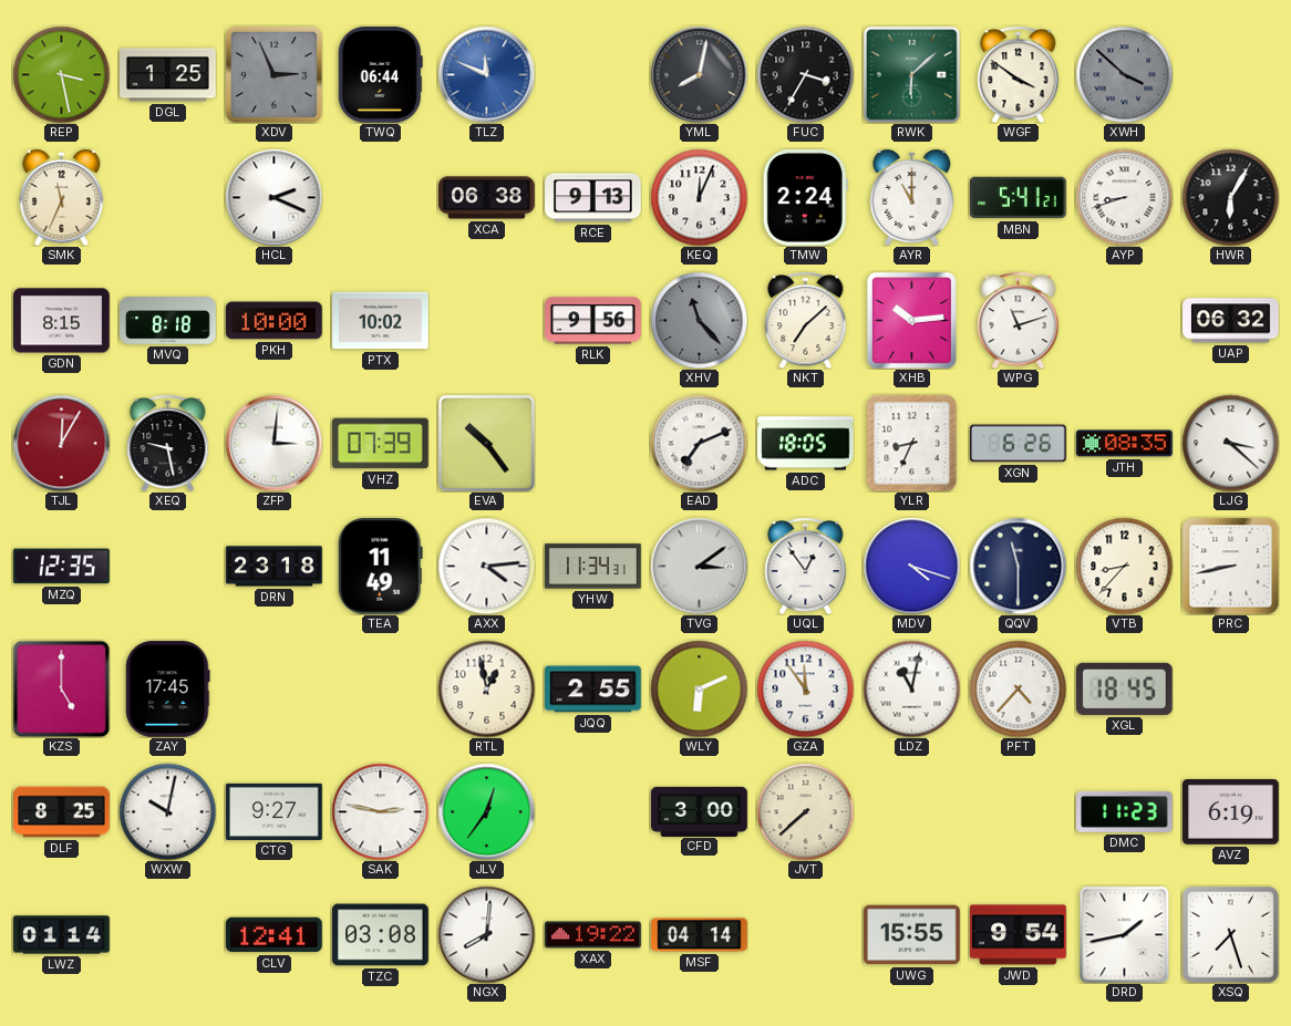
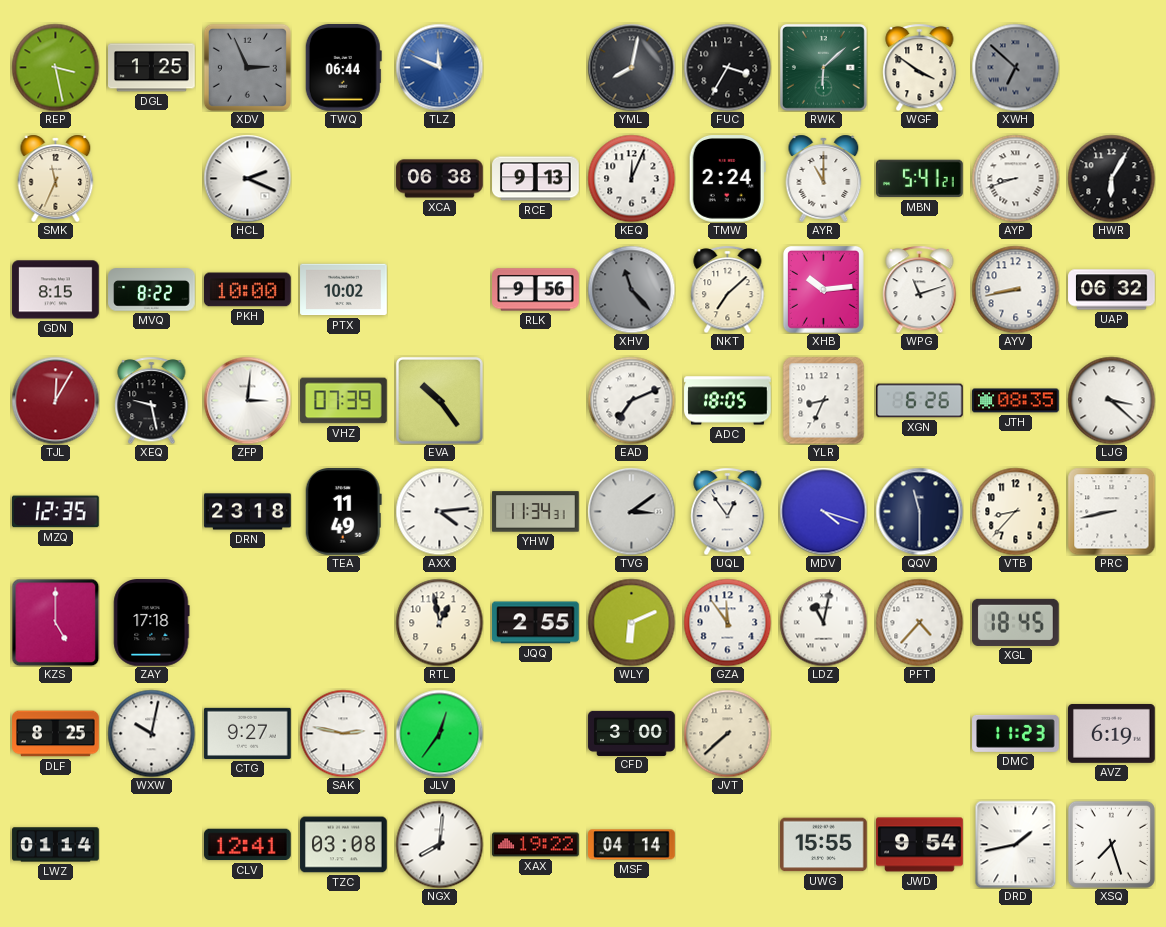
XWH: 3:52 -> 6:52 (1015, 67)
MVQ: 8:18 -> 8:22 (152, 290)
AYV: none -> 8:43 (1015, 289)
ZAY: 17:45 -> 17:18 (152, 623)
